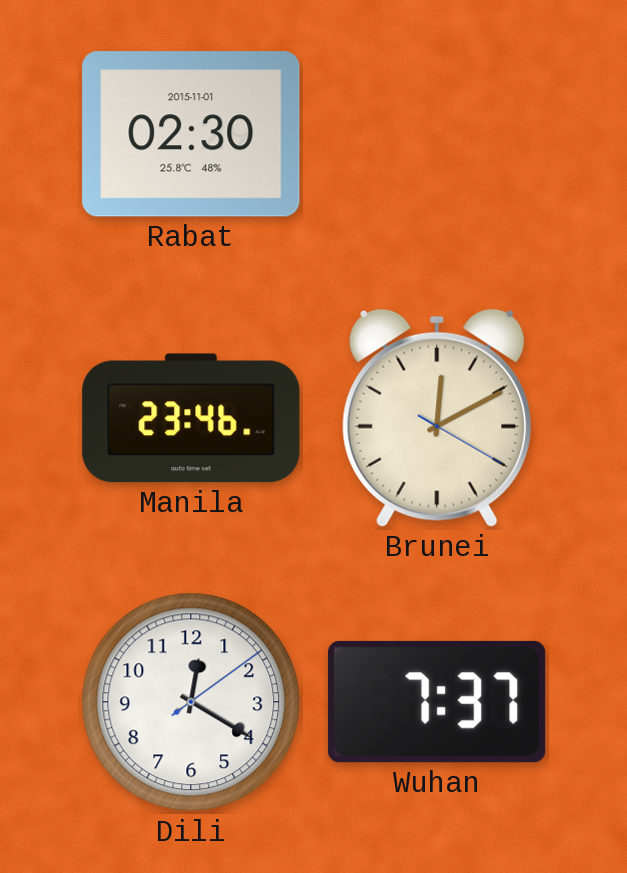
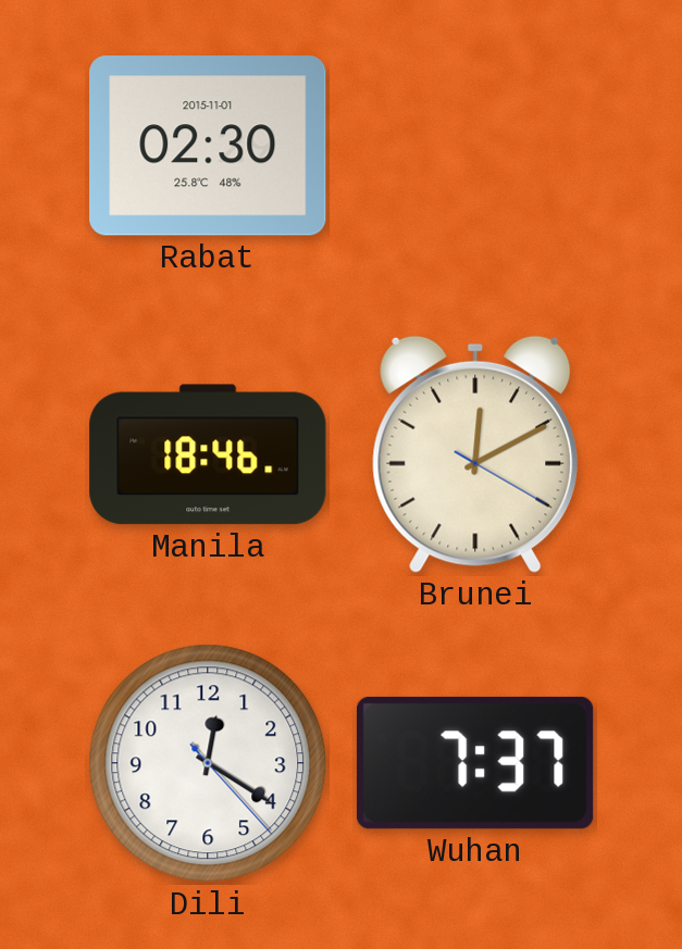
Manila: 23:46 -> 18:46 (208, 454)
Dili: 12:20:09 -> 12:20:23 (208, 763)
